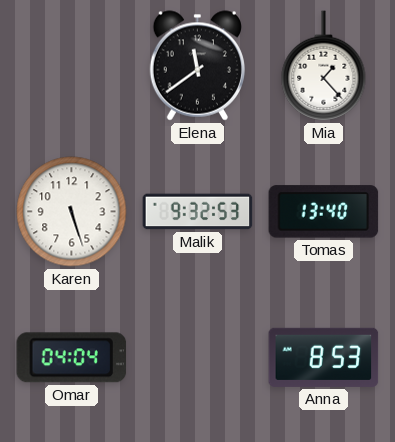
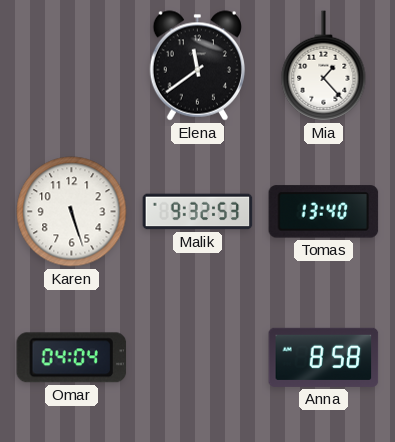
Anna: 8:53 -> 8:58 (324, 357)
